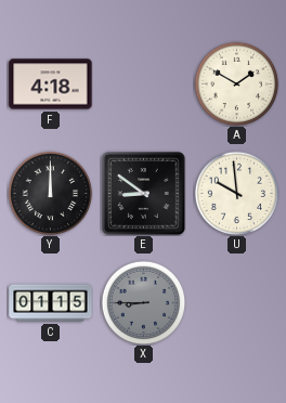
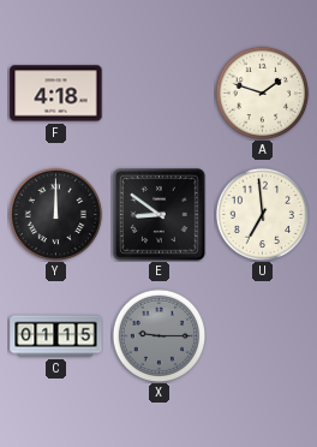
A: 1:50 -> 1:48 (262, 93)
U: 9:59 -> 6:59 (262, 214)
X: 8:45 -> 9:15 (158, 335)
